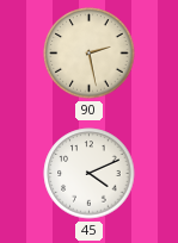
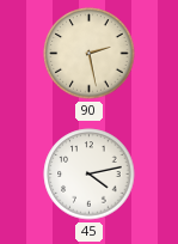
45: 4:11 -> 4:13 (90, 175)
